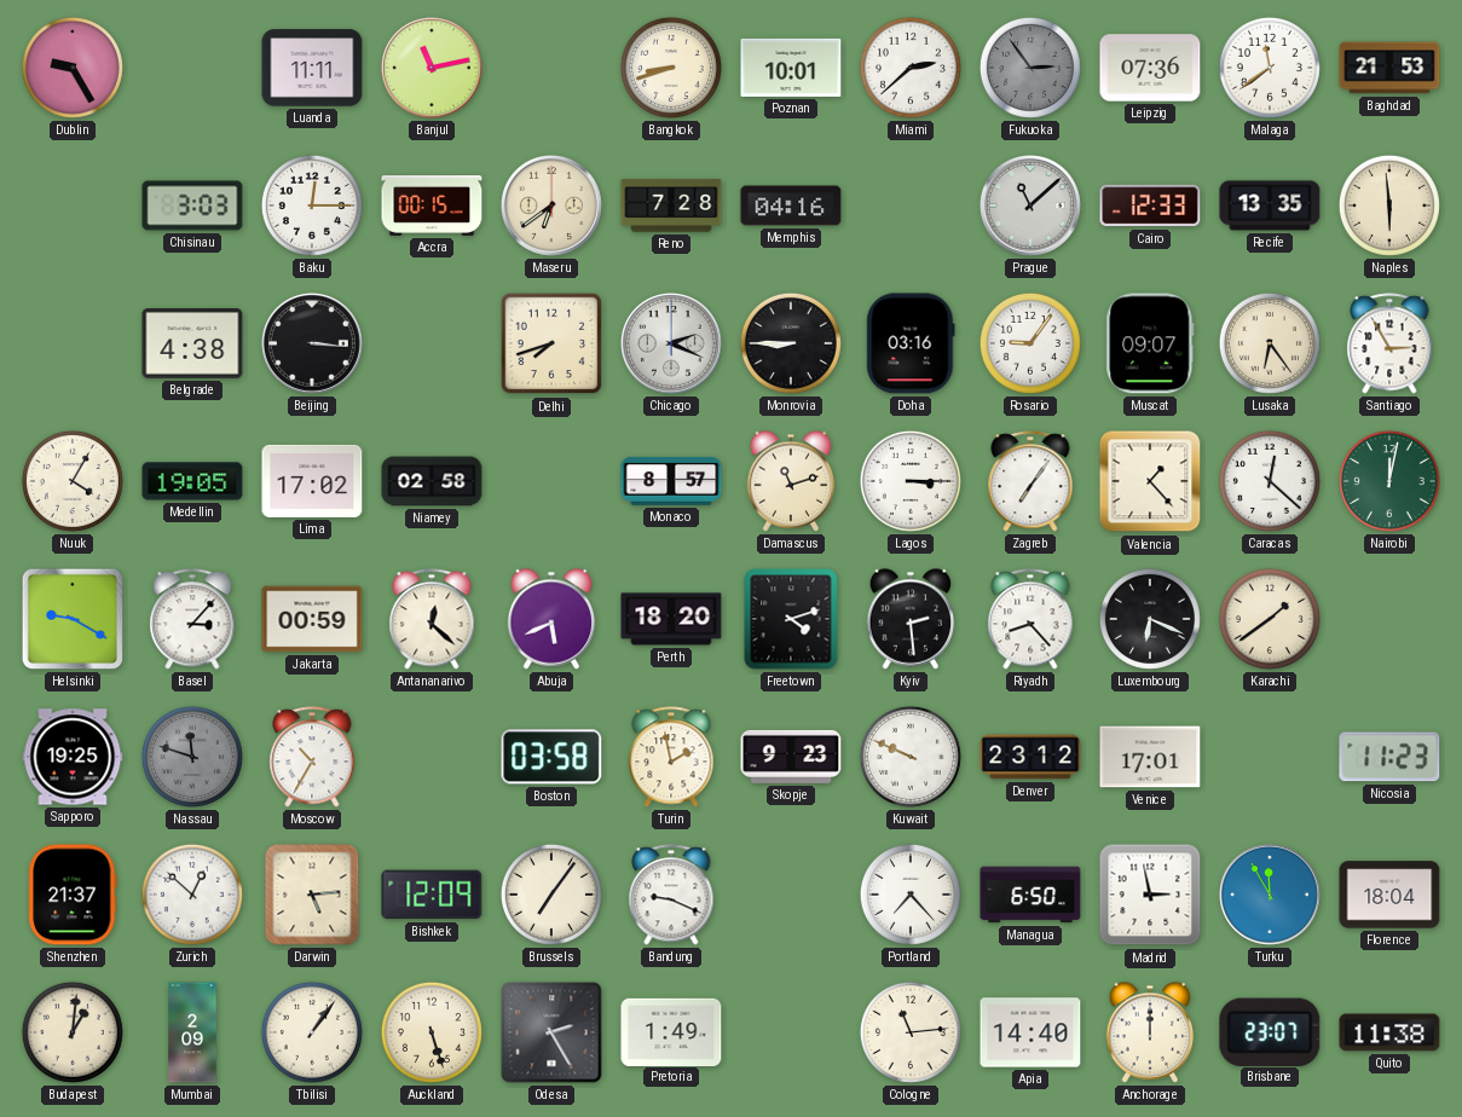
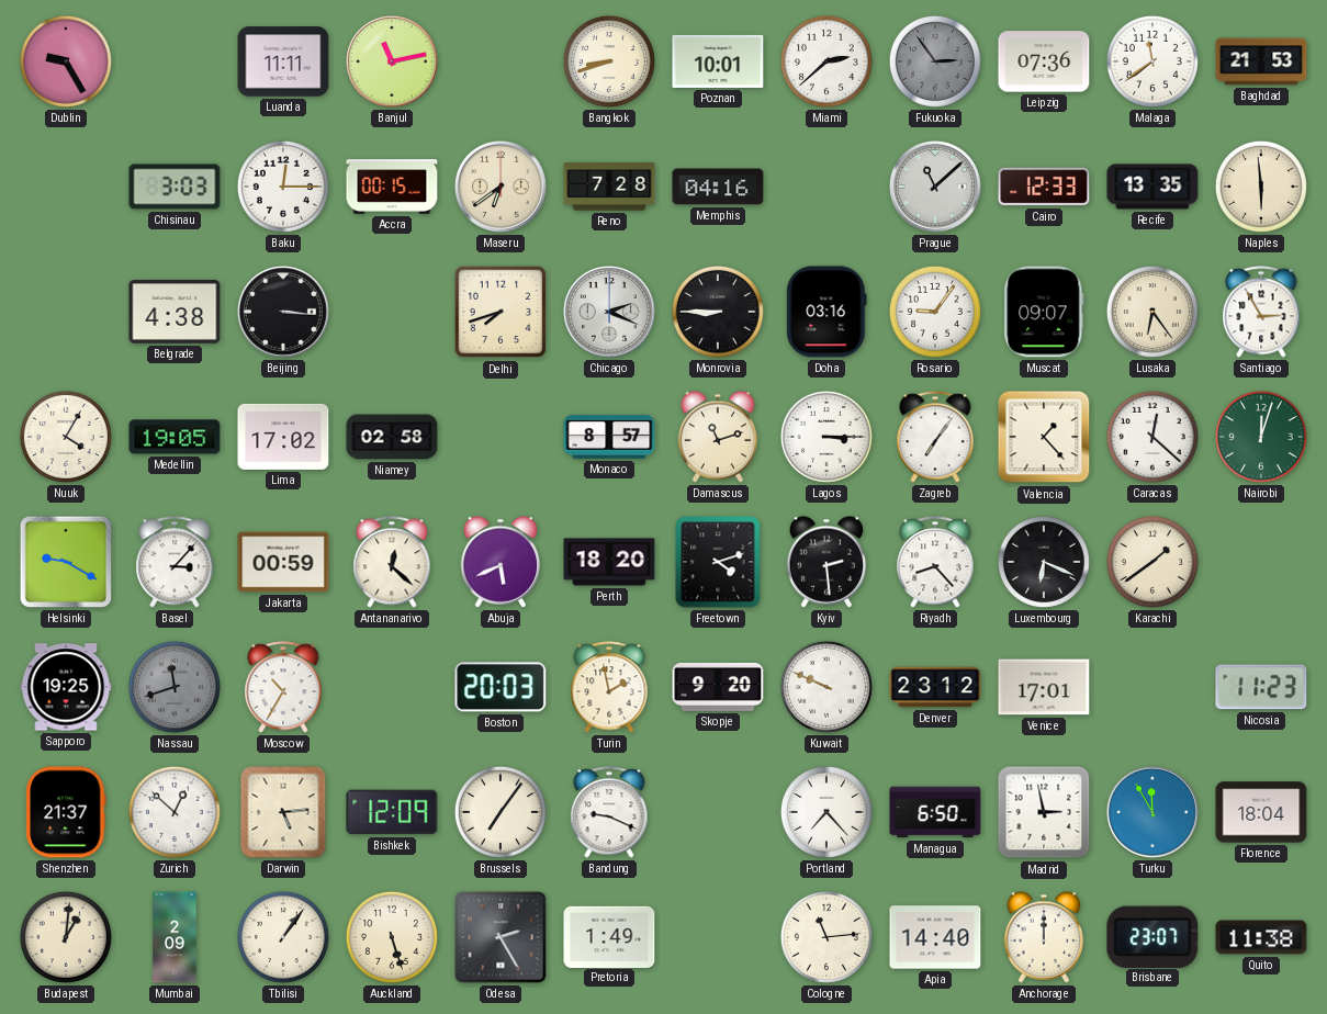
Nairobi: 12:02 -> 12:03 (1261, 437)
Nassau: 11:48 -> 11:42 (175, 687)
Boston: 03:58 -> 20:03 (501, 687)
Skopje: 9:23 -> 9:20 (718, 687)
